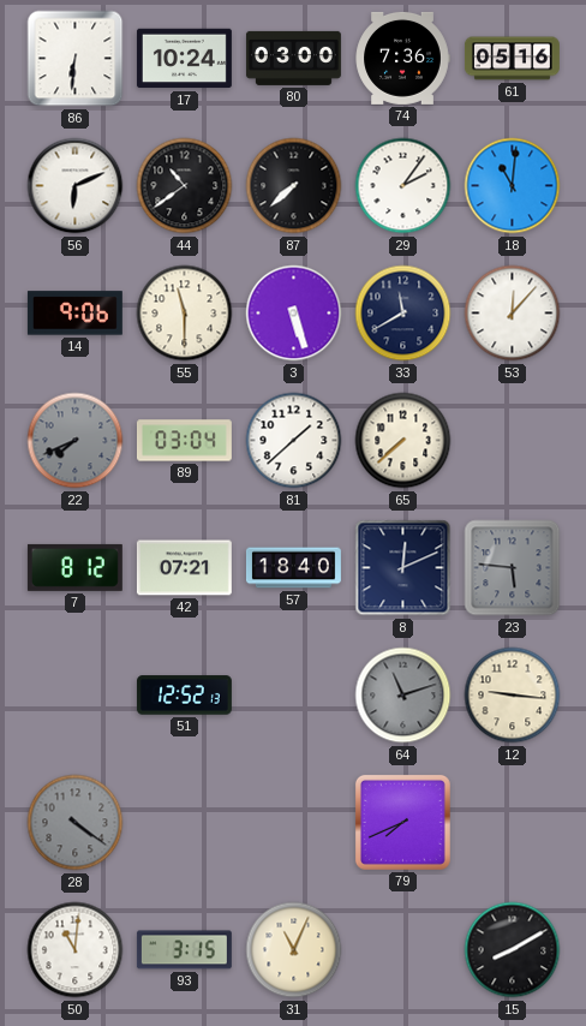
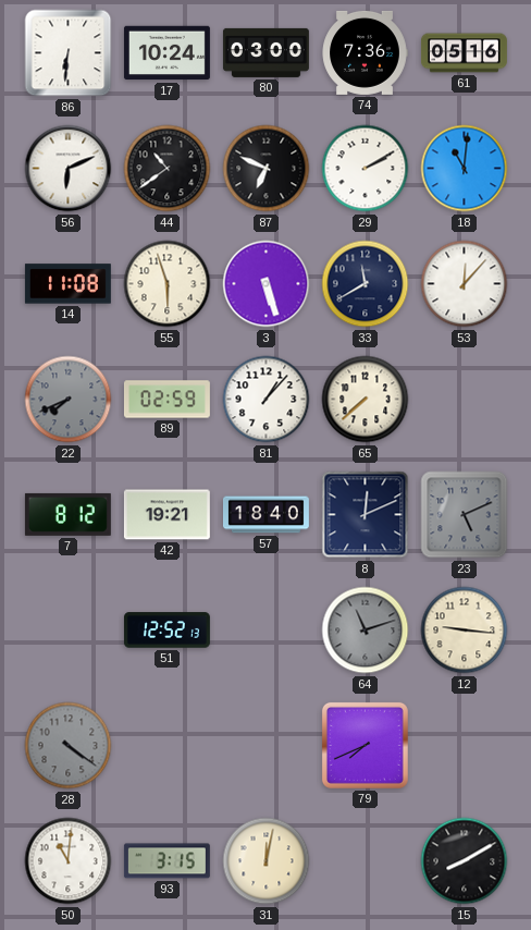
87: 7:38 -> 6:49 (267, 169)
29: 2:06 -> 2:10 (366, 169)
14: 9:06 -> 11:08 (67, 284)
55: 11:30 -> 5:57 (168, 284)
89: 03:04 -> 02:59 (166, 400)
81: 1:38 -> 1:07 (267, 400)
42: 07:21 -> 19:21 (166, 515)
23: 5:46 -> 5:11 (465, 515)
31: 11:04 -> 12:02 (267, 861)
